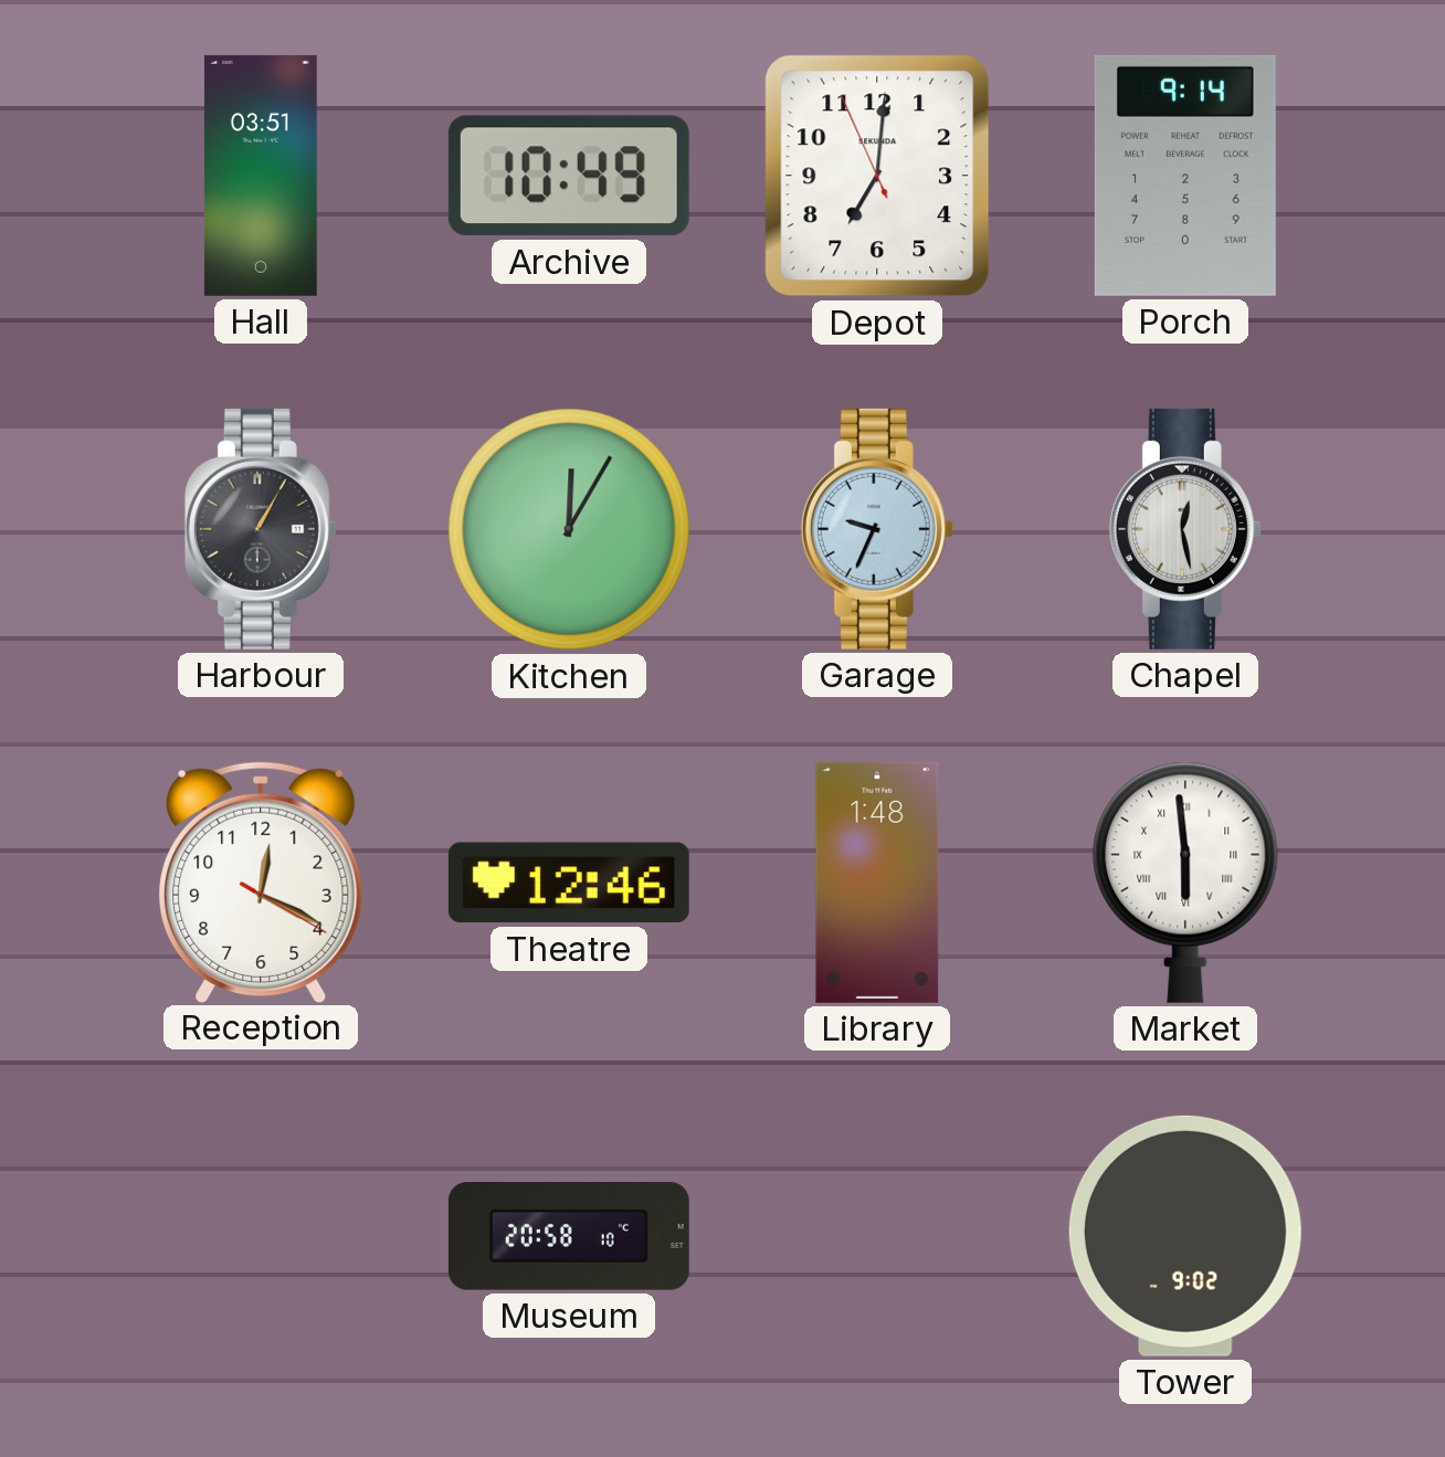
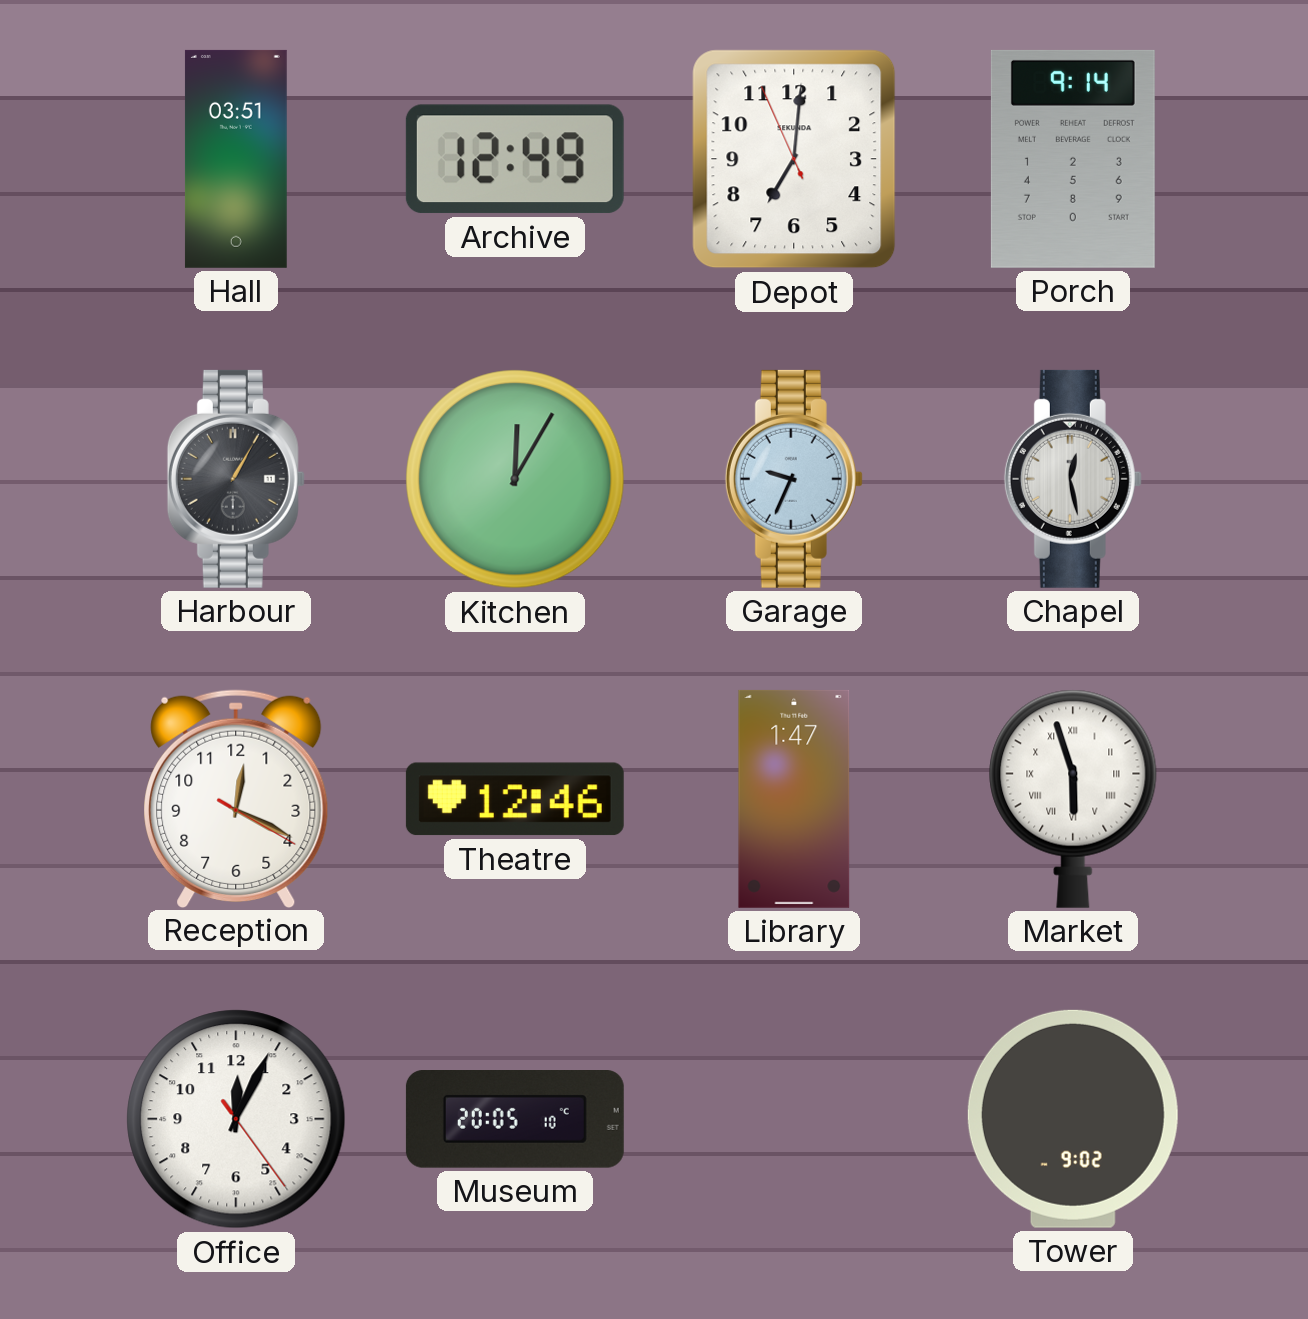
Archive: 10:49 -> 12:49 (515, 159)
Library: 1:48 -> 1:47 (794, 799)
Market: 5:59 -> 5:57 (1073, 799)
Office: none -> 12:04 (236, 1119)
Museum: 20:58 -> 20:05 (515, 1120)
